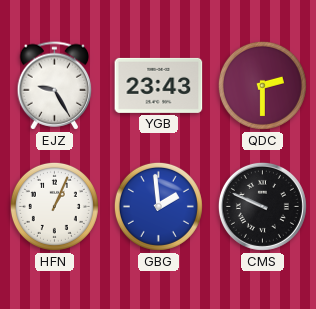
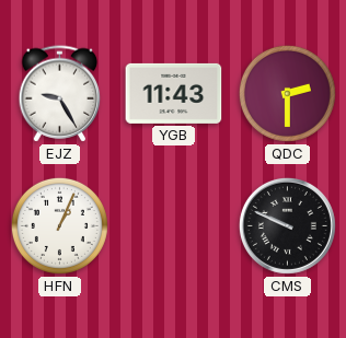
YGB: 23:43 -> 11:43 (174, 93)
GBG: 1:59 -> none (158, 206)
